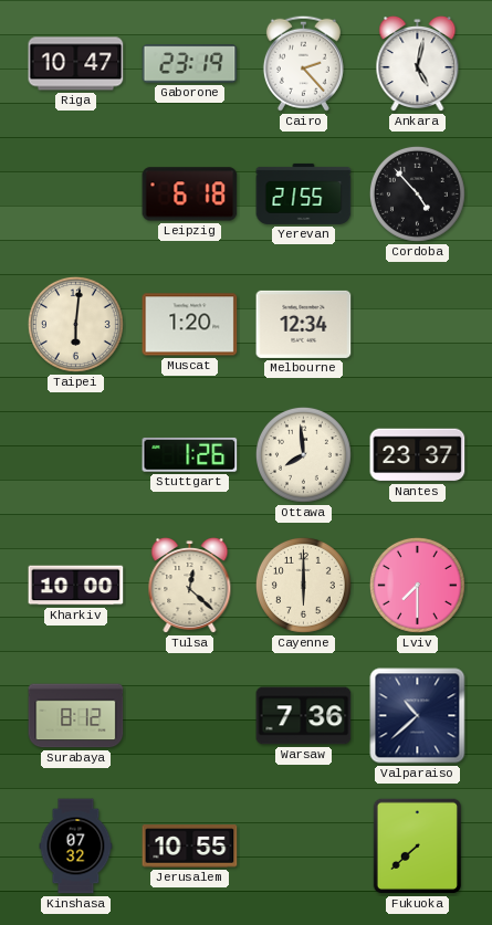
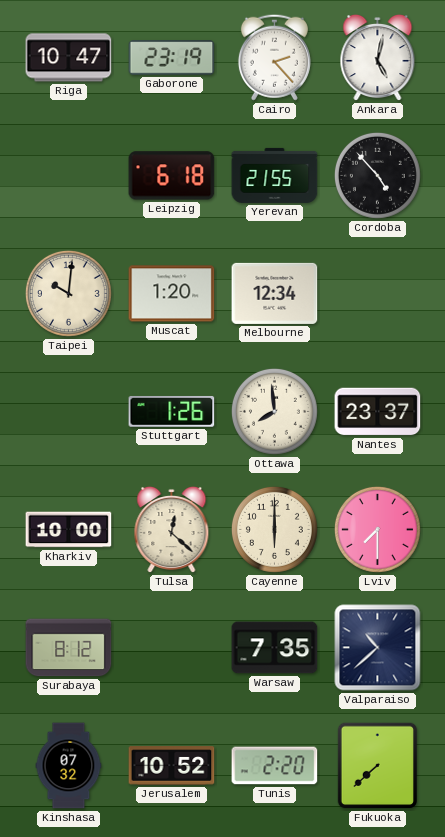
Taipei: 6:01 -> 10:01 (68, 293)
Warsaw: 7:36 -> 7:35 (275, 648)
Jerusalem: 10:55 -> 10:52 (172, 766)
Tunis: none -> 2:20 (275, 766)
